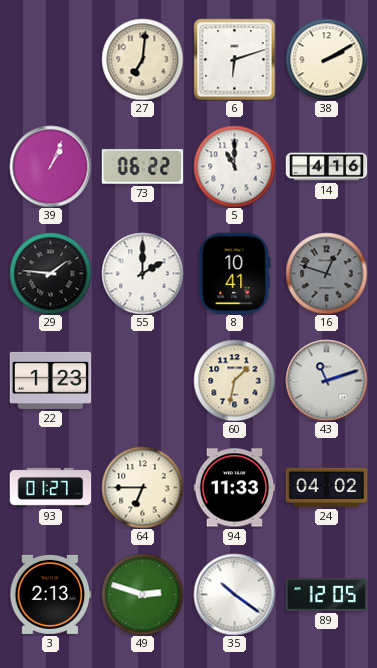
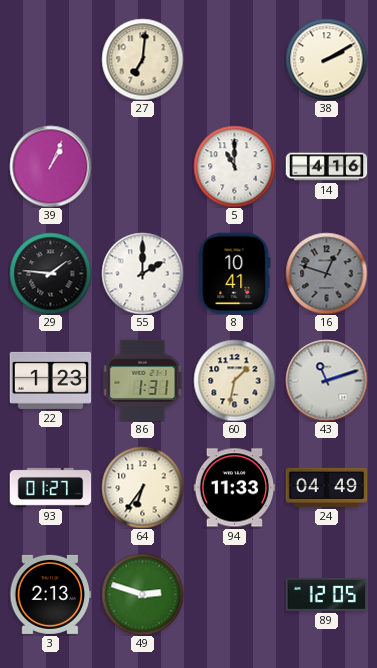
6: 6:12 -> none (234, 59)
73: 06:22 -> none (142, 167)
86: none -> 1:31 (143, 380)
64: 6:45 -> 6:36 (142, 487)
24: 04:02 -> 04:49 (326, 487)
35: 10:21 -> none (234, 594)
